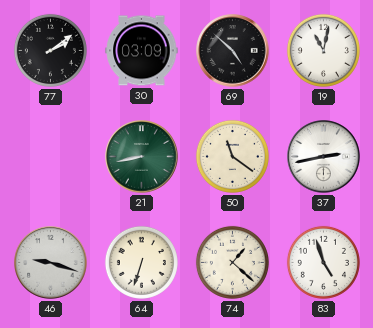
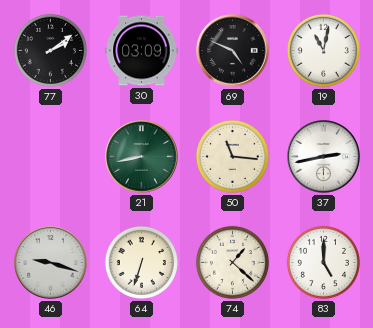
69: 4:52 -> 4:49 (233, 51)
50: 11:21 -> 11:16 (232, 156)
83: 4:57 -> 5:00 (323, 262)
